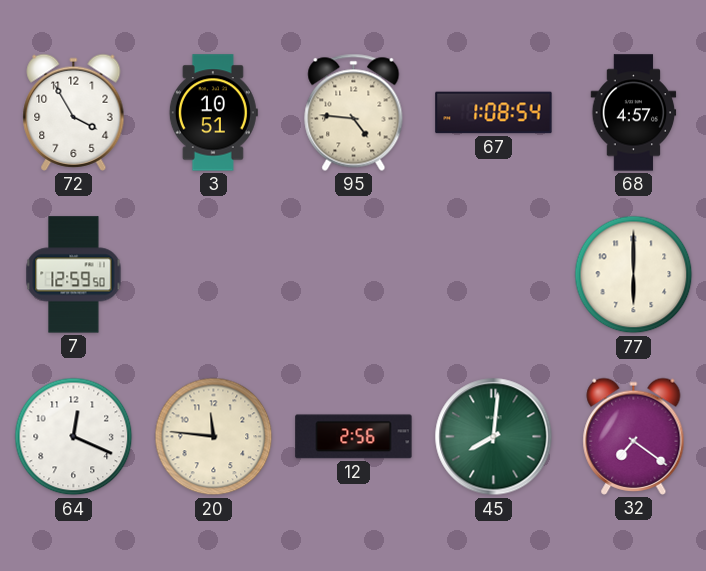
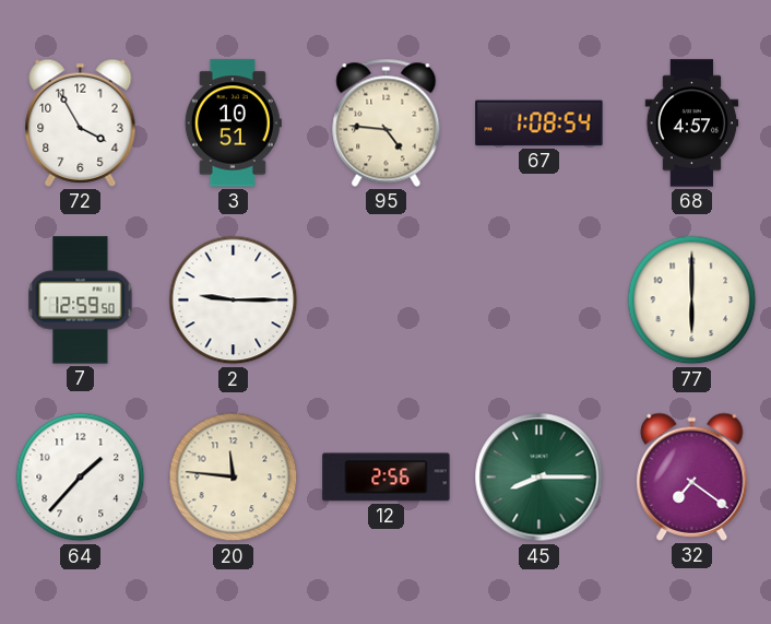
2: none -> 9:15 (234, 301)
64: 12:19 -> 1:37 (81, 478)
45: 8:01 -> 8:15 (539, 478)
